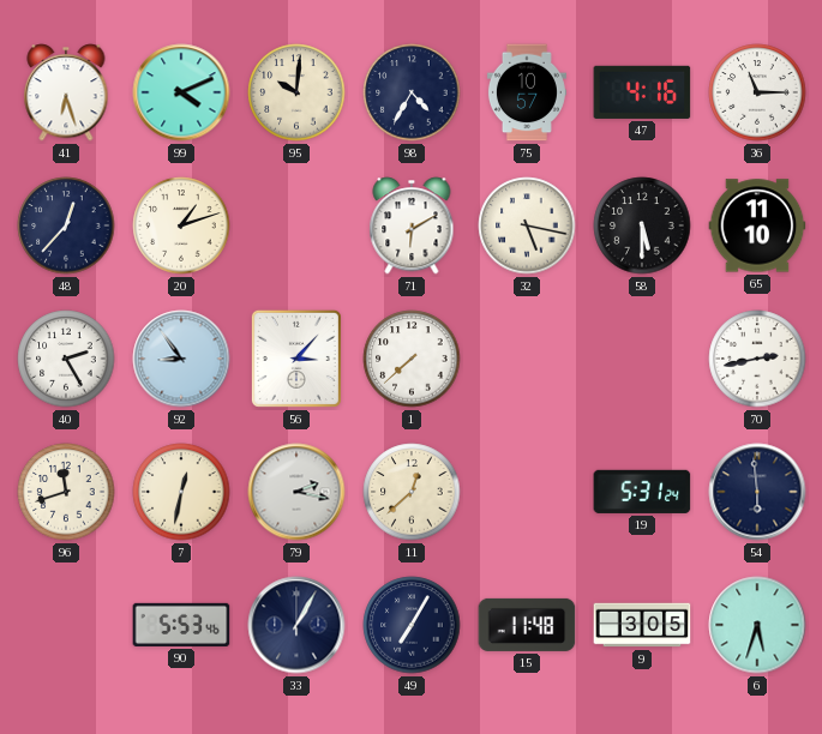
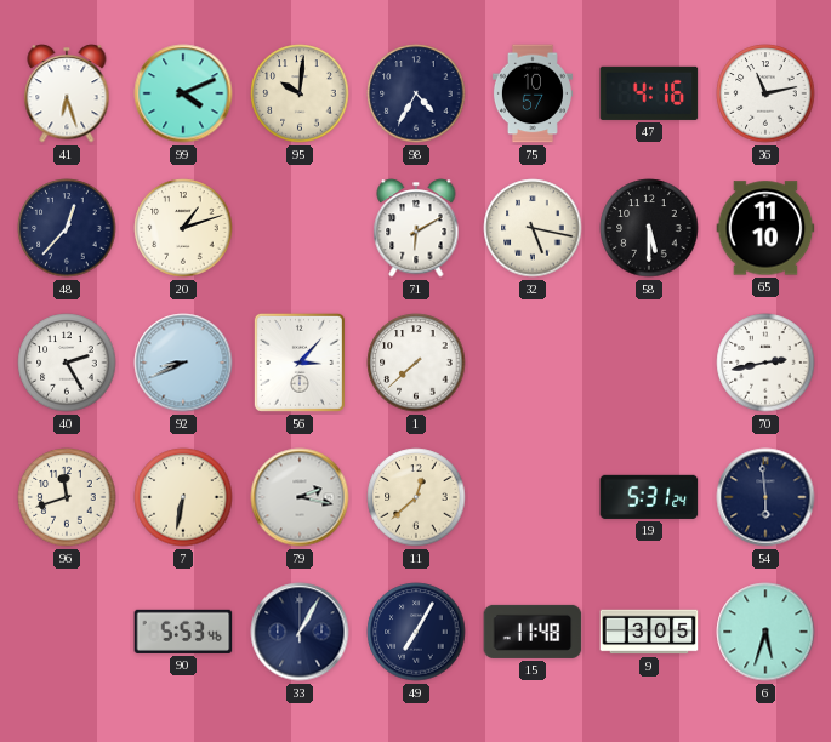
36: 11:15 -> 11:13 (765, 93)
92: 8:54 -> 8:41 (183, 363)
7: 12:32 -> 6:32 (183, 497)
